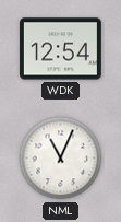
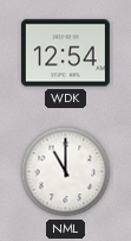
NML: 11:04 -> 11:00 (66, 172)
